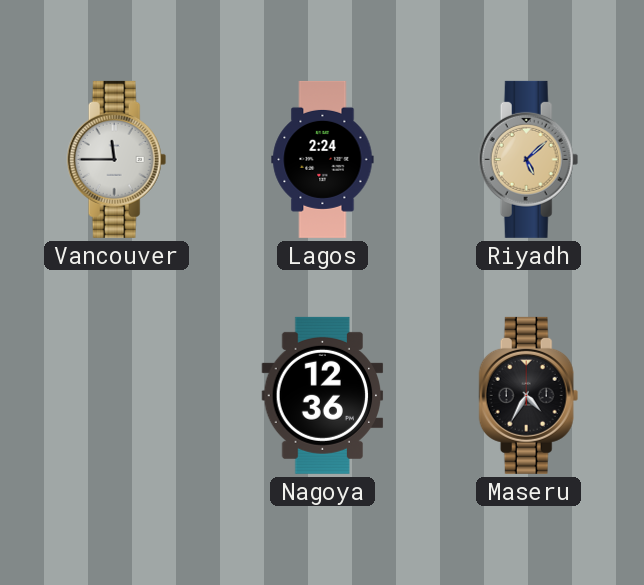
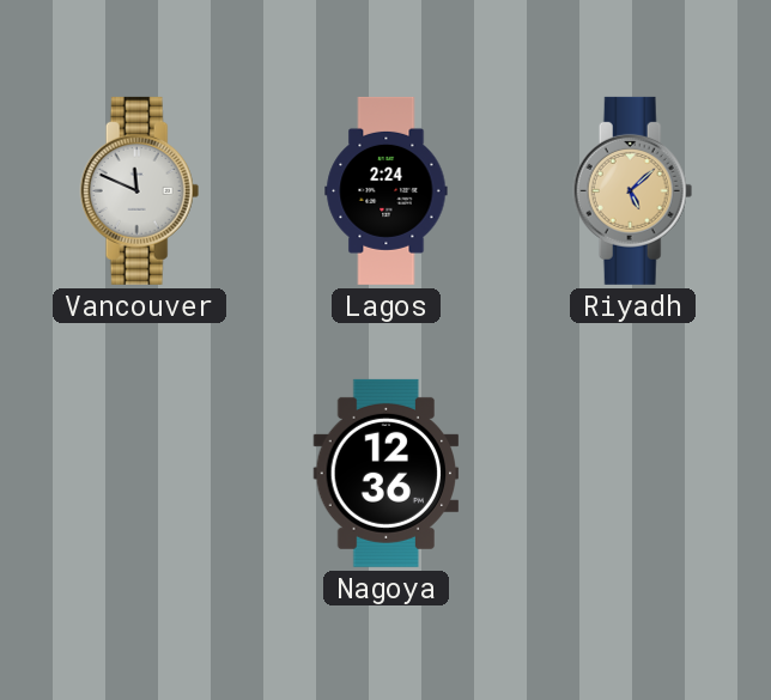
Vancouver: 11:45 -> 11:49 (140, 190)
Maseru: 4:35 -> none (529, 395)
